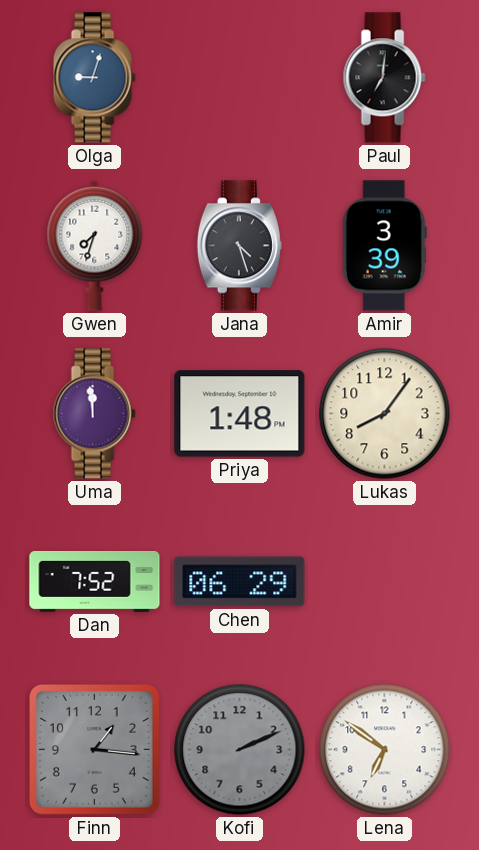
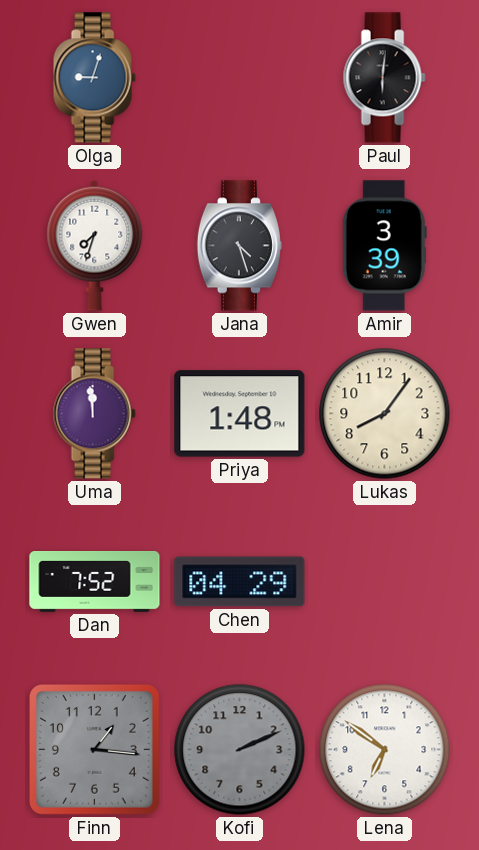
Paul: 7:01 -> 6:01 (384, 78)
Chen: 06:29 -> 04:29 (240, 582)
